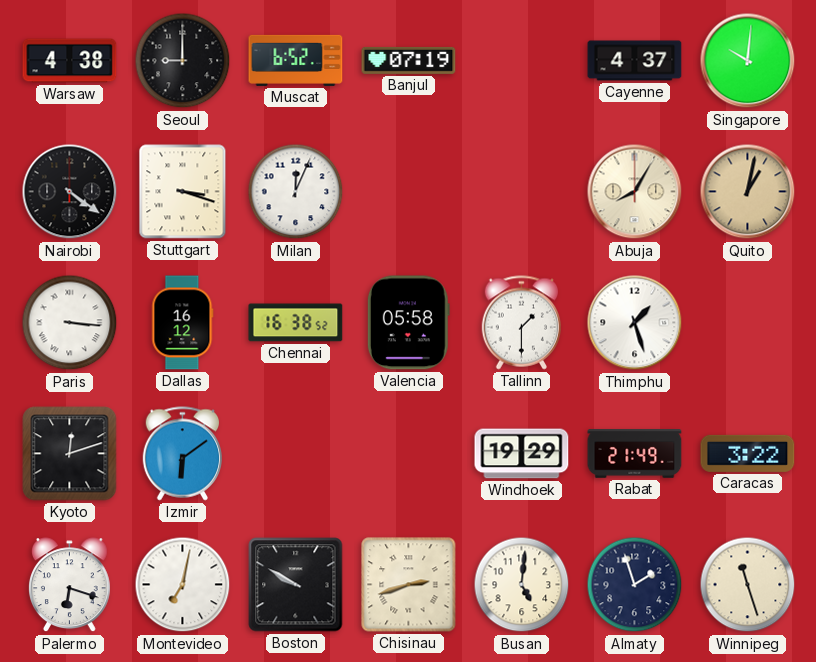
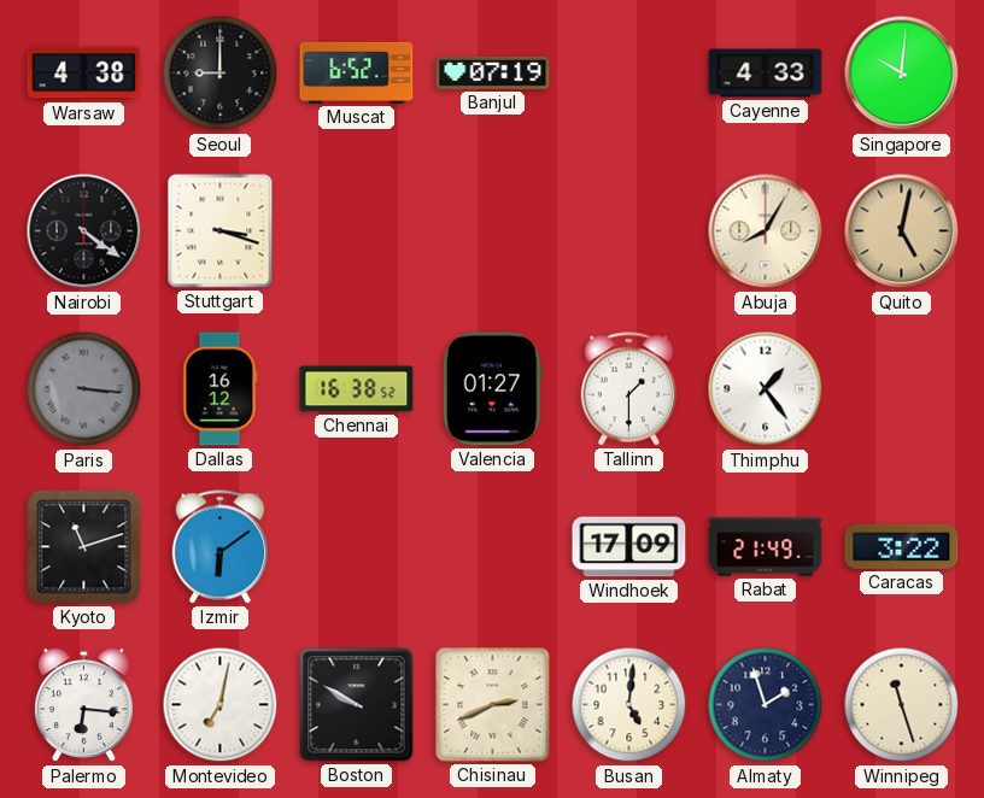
Cayenne: 4:37 -> 4:33 (766, 74)
Milan: 12:04 -> none (296, 192)
Quito: 1:02 -> 5:02 (902, 231)
Paris dial: white -> grey (84, 389)
Valencia: 05:58 -> 01:27 (492, 389)
Thimphu: 1:27 -> 1:24 (766, 389)
Kyoto: 12:12 -> 11:12 (84, 547)
Windhoek: 19:29 -> 17:09 (629, 547)
Palermo: 6:18 -> 6:16 (83, 705)
Chisinau: 2:42 -> 2:41 (493, 705)
